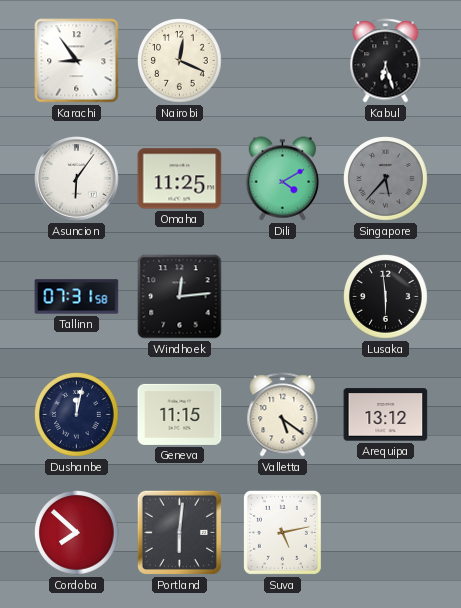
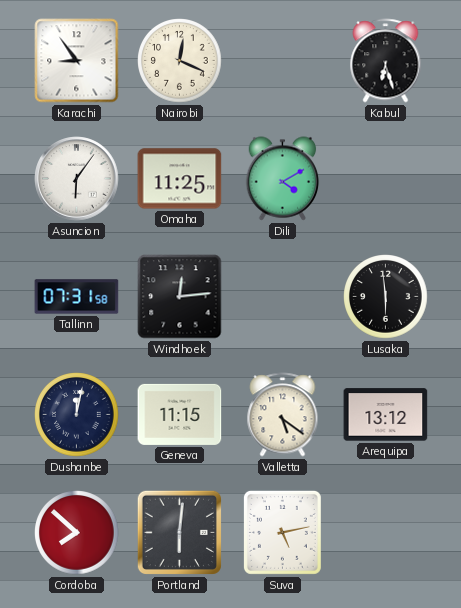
Singapore: 5:37 -> none (386, 179)
